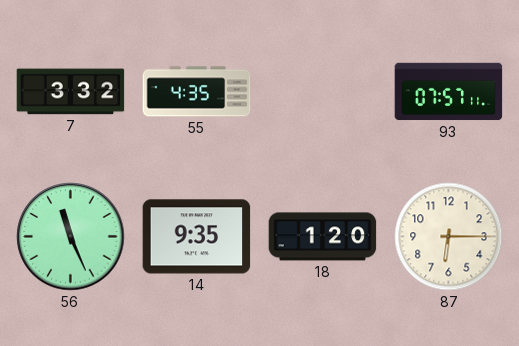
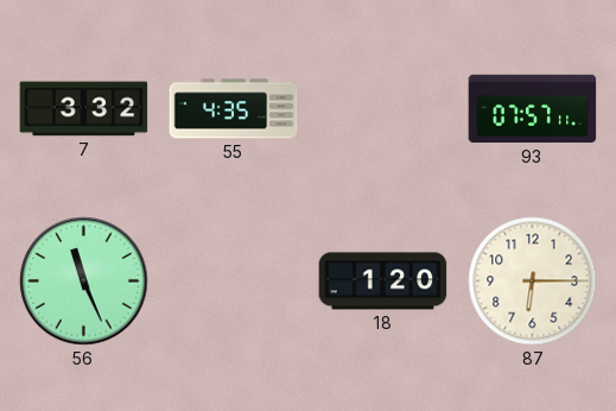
14: 9:35 -> none (197, 237)
